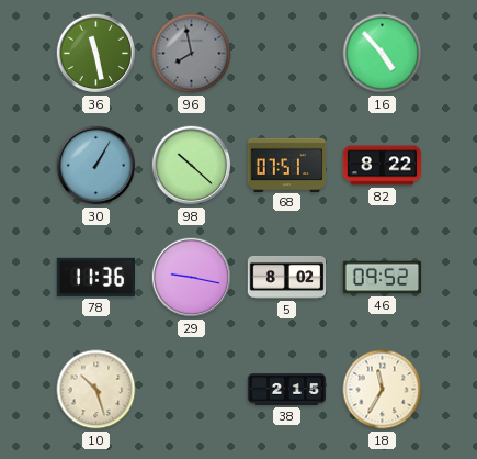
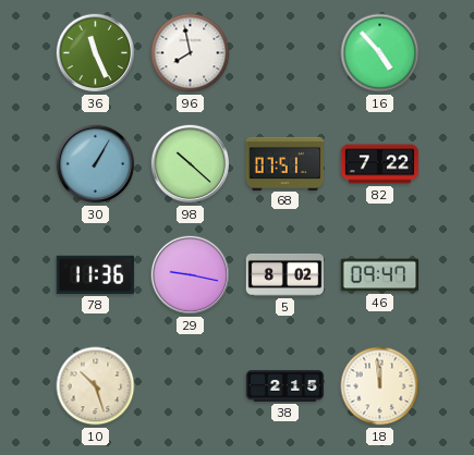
36: 11:28 -> 11:26 (96, 53)
96 dial: grey -> white (191, 53)
82: 8:22 -> 7:22 (380, 164)
46: 09:52 -> 09:47 (380, 275)
18: 11:35 -> 11:59 (380, 386)
